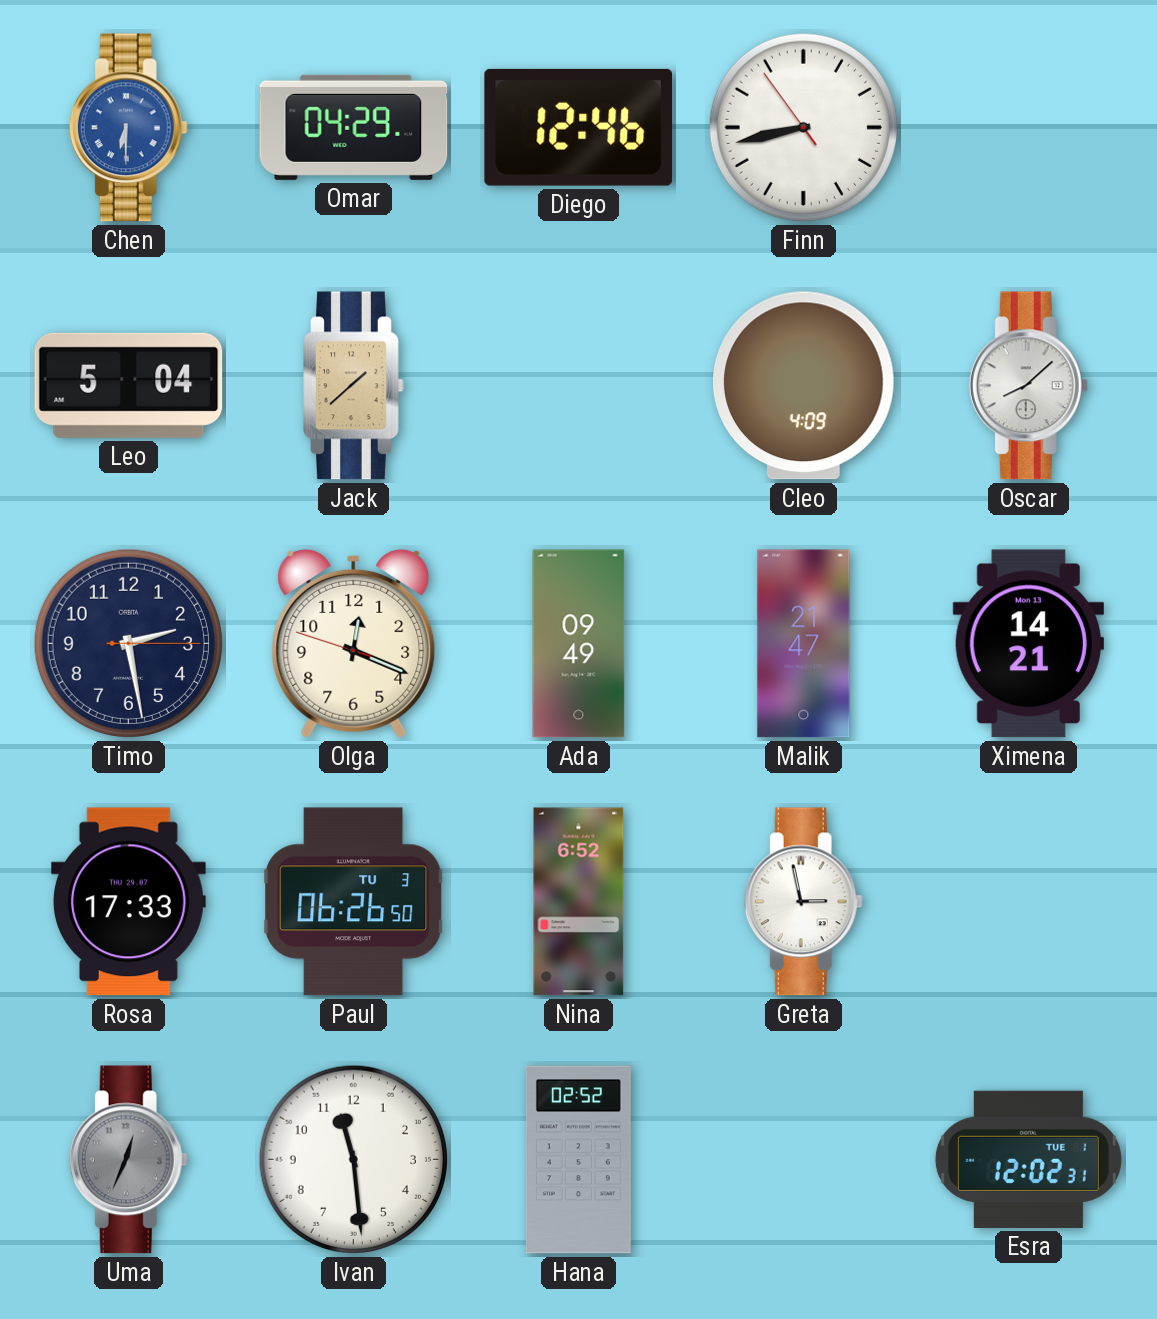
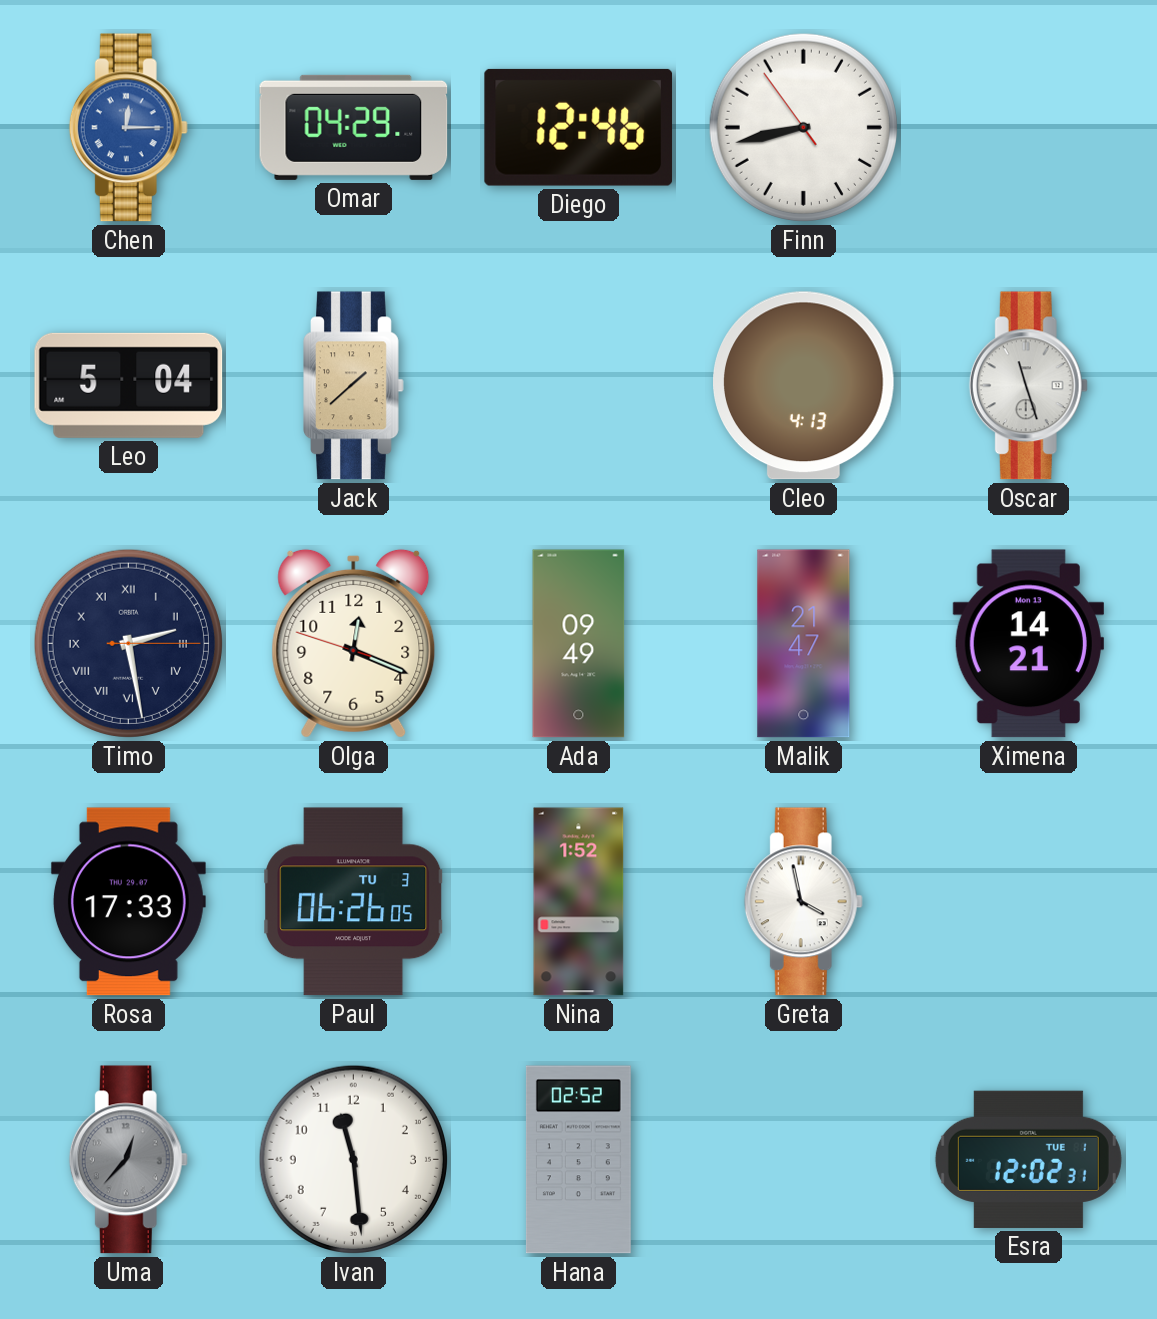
Chen: 6:30 -> 12:15 (128, 128)
Cleo: 4:09 -> 4:13 (804, 386)
Oscar: 8:08 -> 11:27 (1028, 386)
Timo numerals: Arabic -> Roman (128, 643)
Paul: 06:26:50 -> 06:26:05 (354, 902)
Nina: 6:52 -> 1:52 (579, 902)
Greta: 2:58 -> 3:58 (803, 902)
Uma: 12:34 -> 12:37 (128, 1160)
